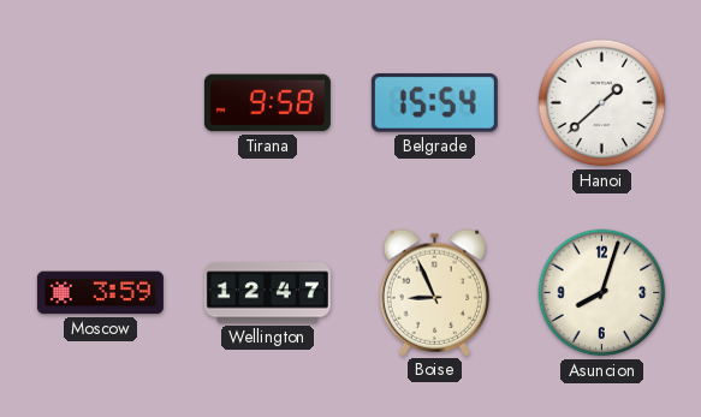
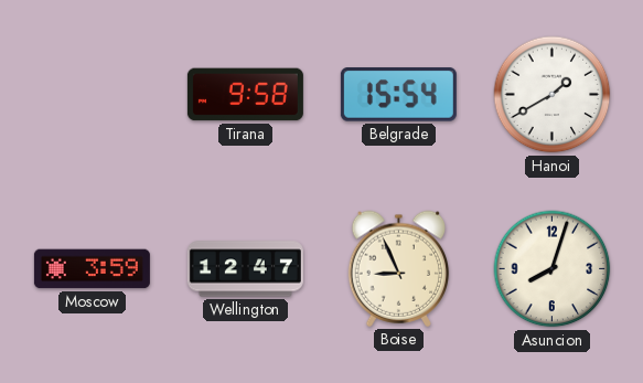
Hanoi: 1:38 -> 1:40 (553, 95)
